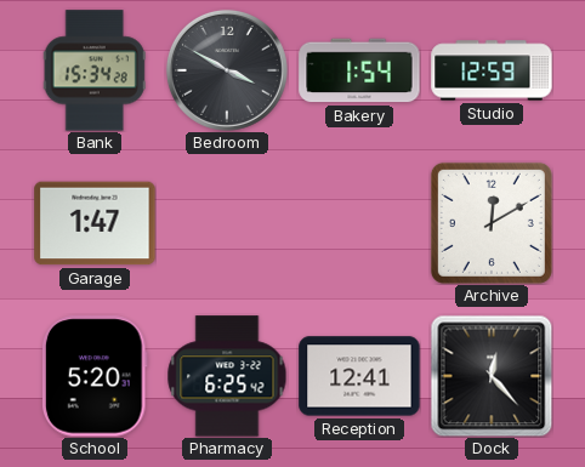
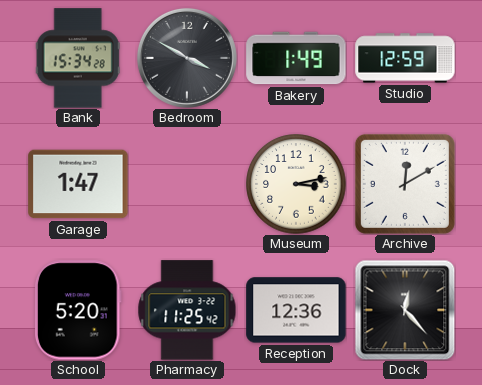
Bakery: 1:54 -> 1:49 (296, 58)
Museum: none -> 3:13 (296, 184)
Pharmacy: 6:25 -> 11:25 (187, 310)
Reception: 12:41 -> 12:36 (296, 310)
